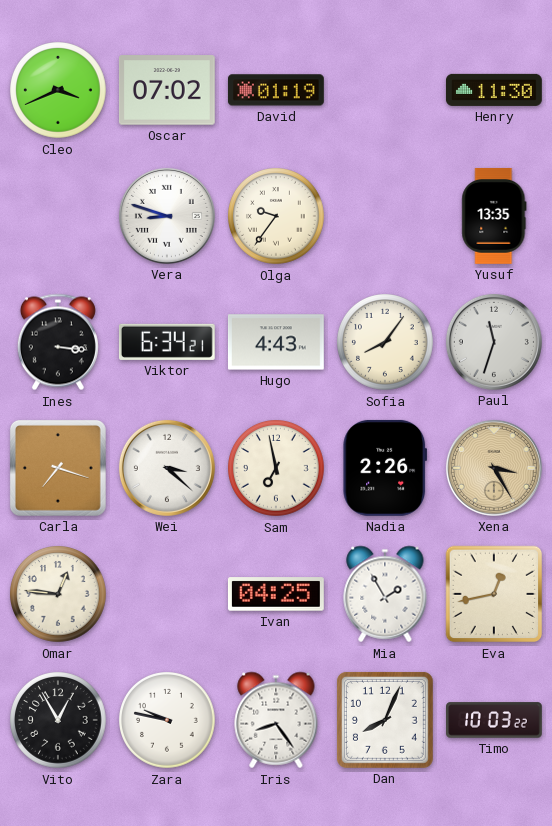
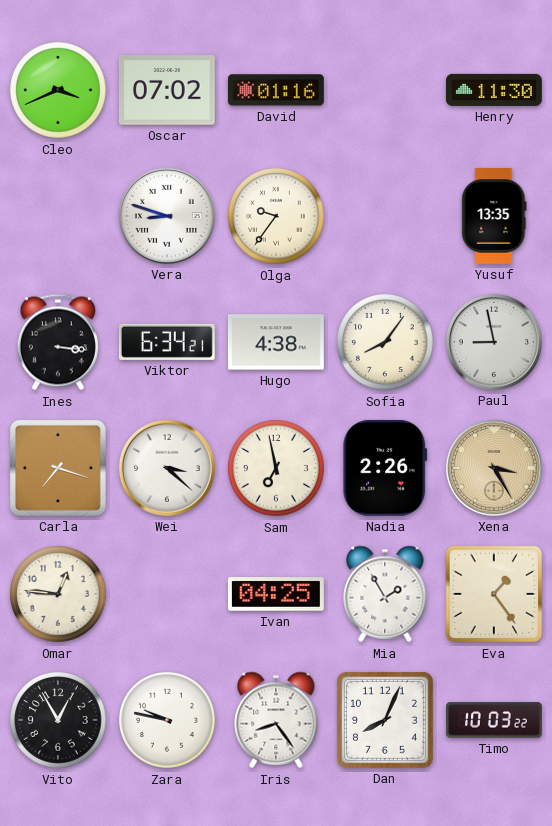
David: 01:19 -> 01:16 (276, 90)
Hugo: 4:43 -> 4:38 (276, 342)
Paul: 11:33 -> 8:58 (494, 342)
Eva: 12:43 -> 1:24 (494, 594)
